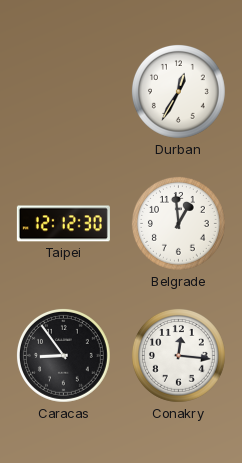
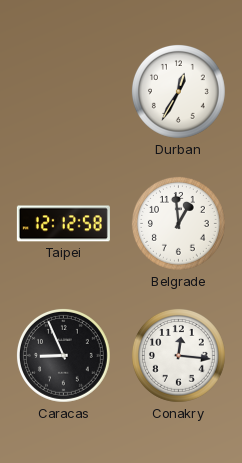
Taipei: 12:12:30 -> 12:12:58 (63, 224)
Caracas: 8:54 -> 8:56 (64, 355)
